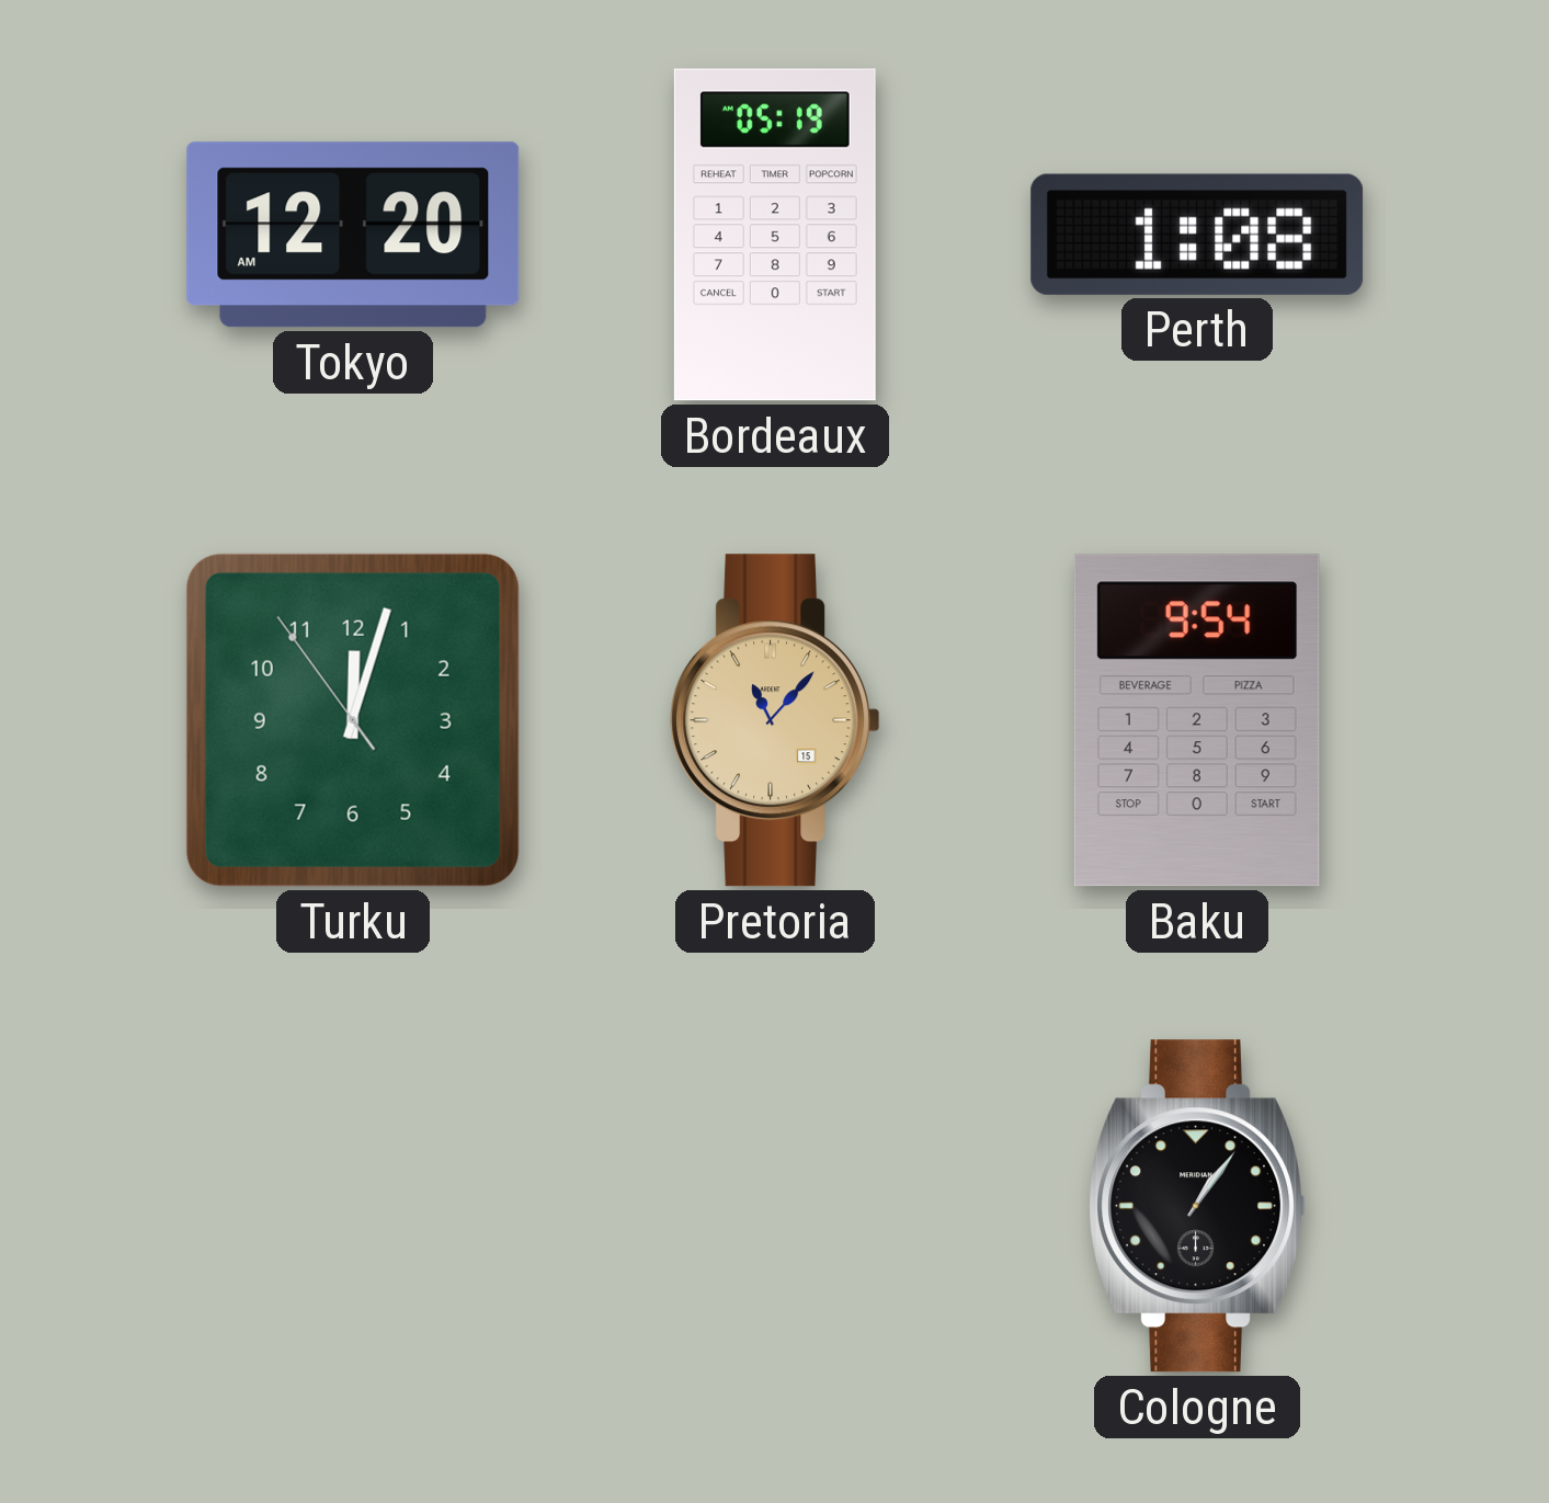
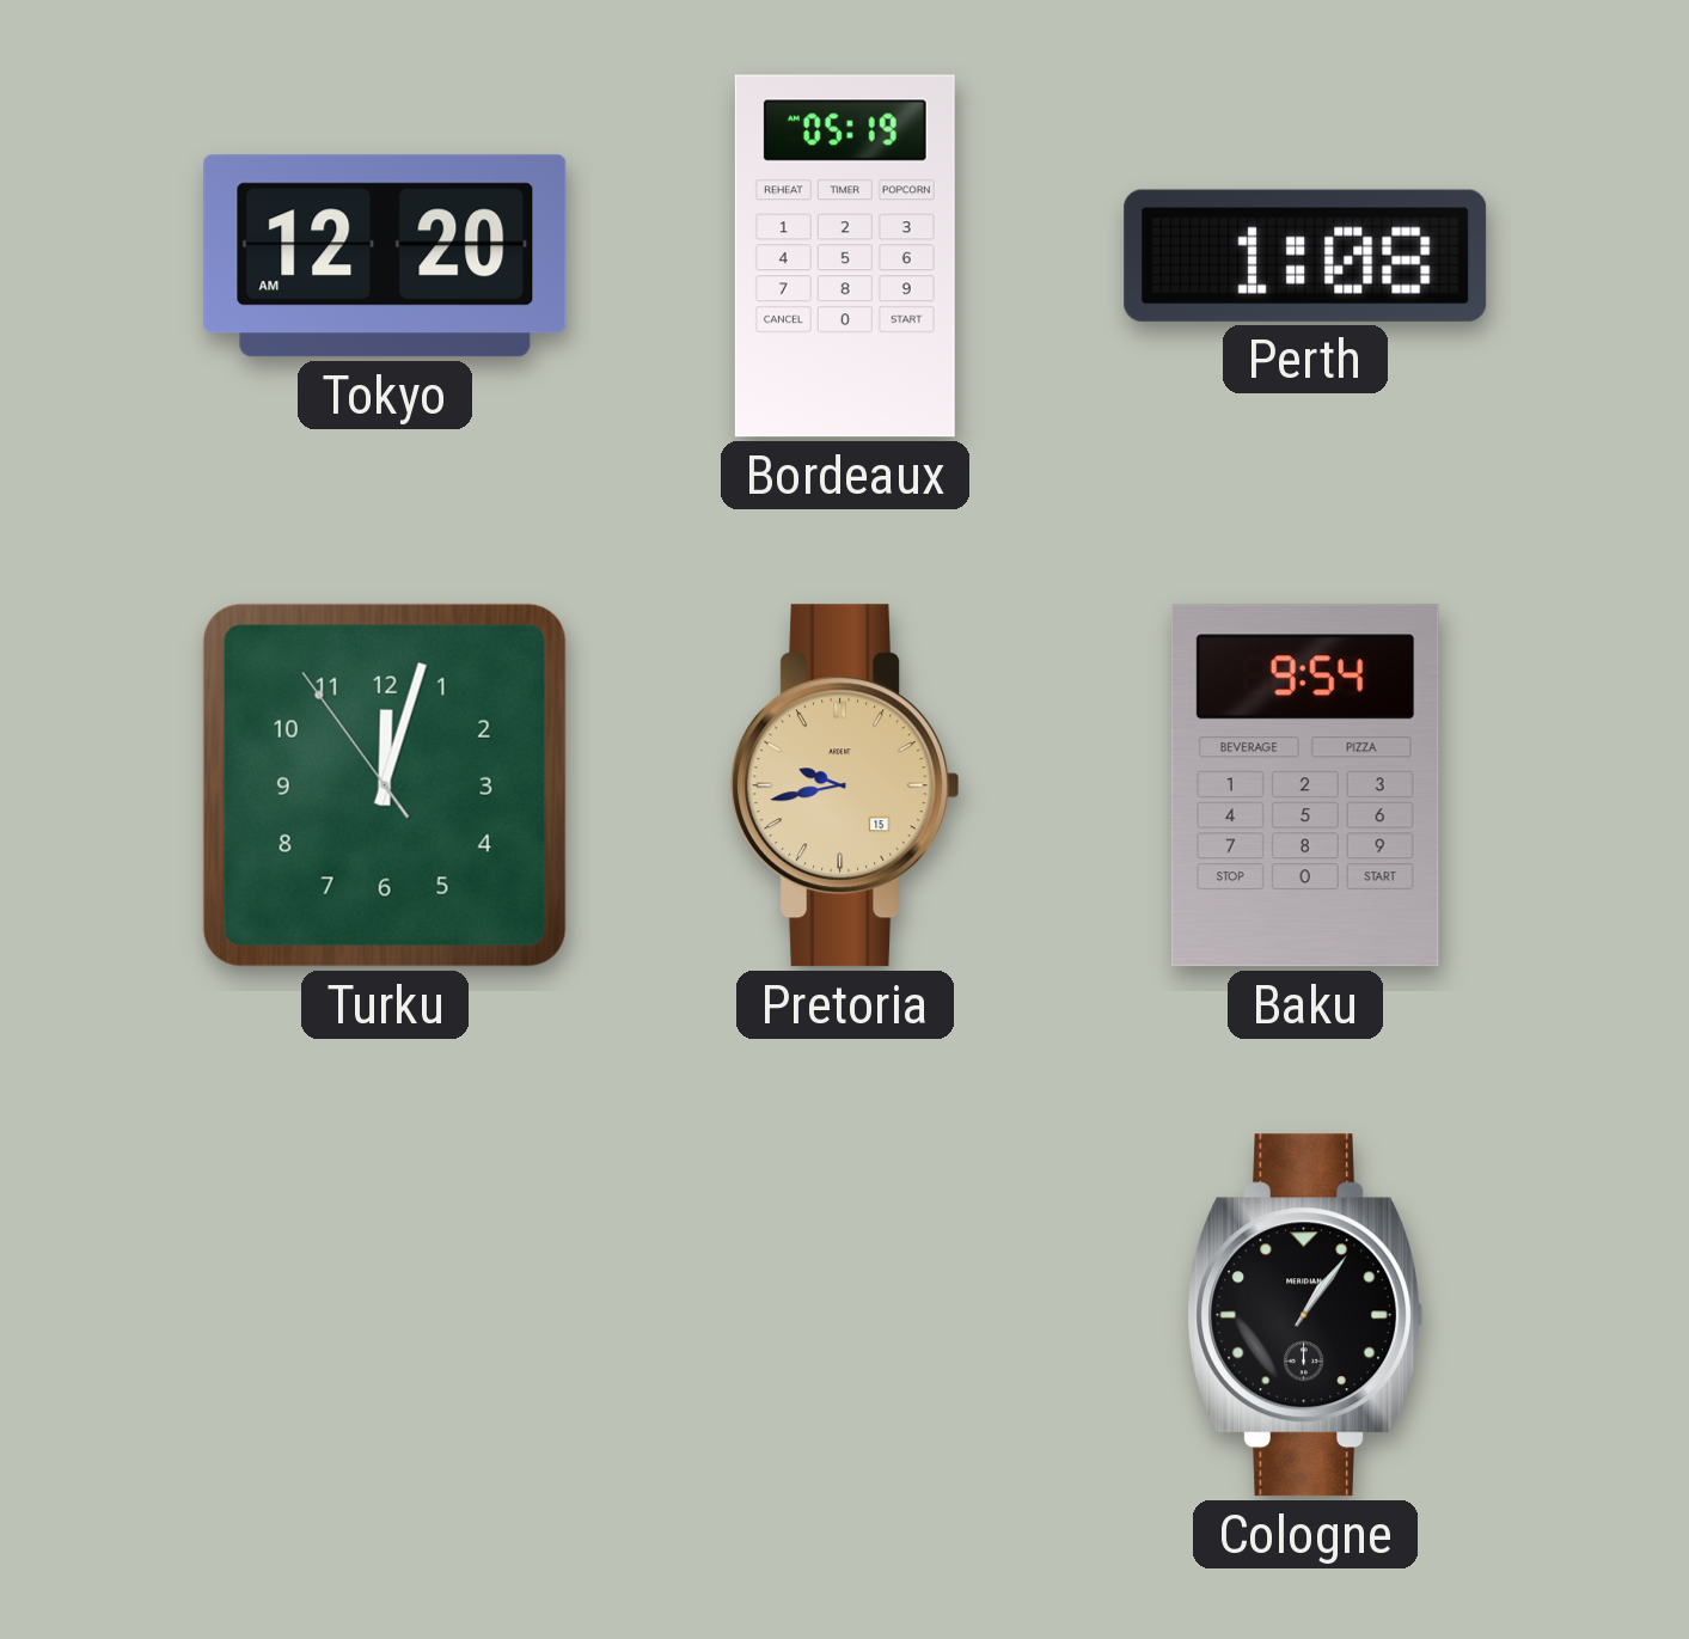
Pretoria: 11:07 -> 9:43 (845, 785)
